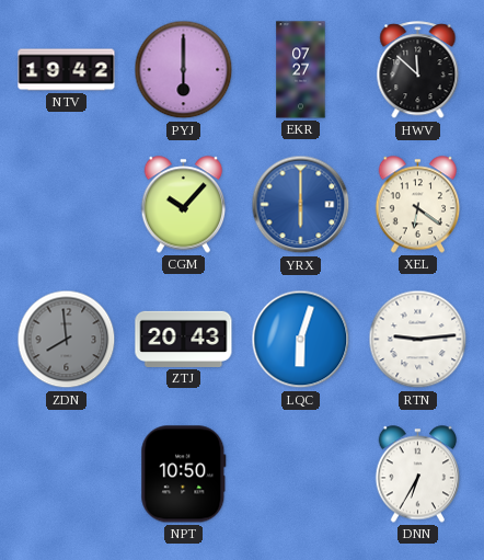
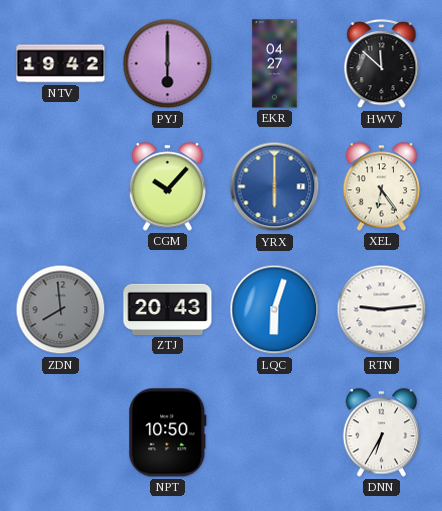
EKR: 07:27 -> 04:27 (275, 64)
XEL: 6:21 -> 6:24 (382, 187)
